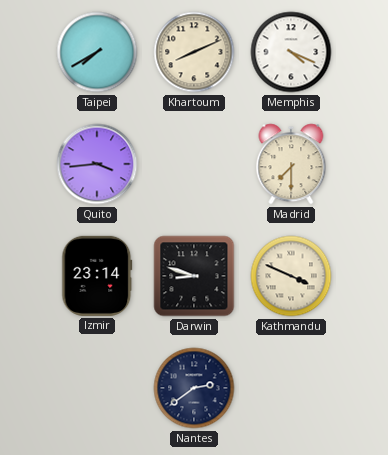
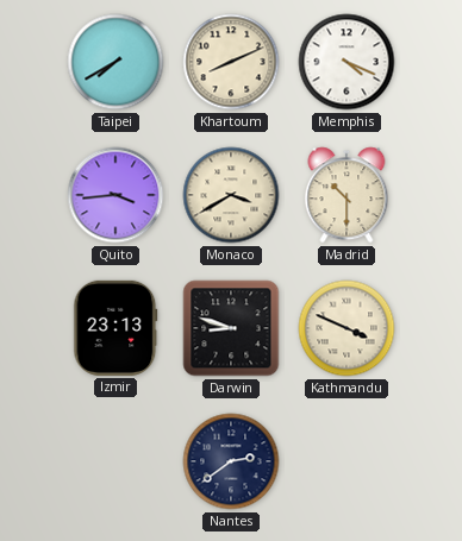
Monaco: none -> 3:40 (231, 195)
Madrid: 7:30 -> 10:30 (346, 195)
Izmir: 23:14 -> 23:13 (115, 328)
